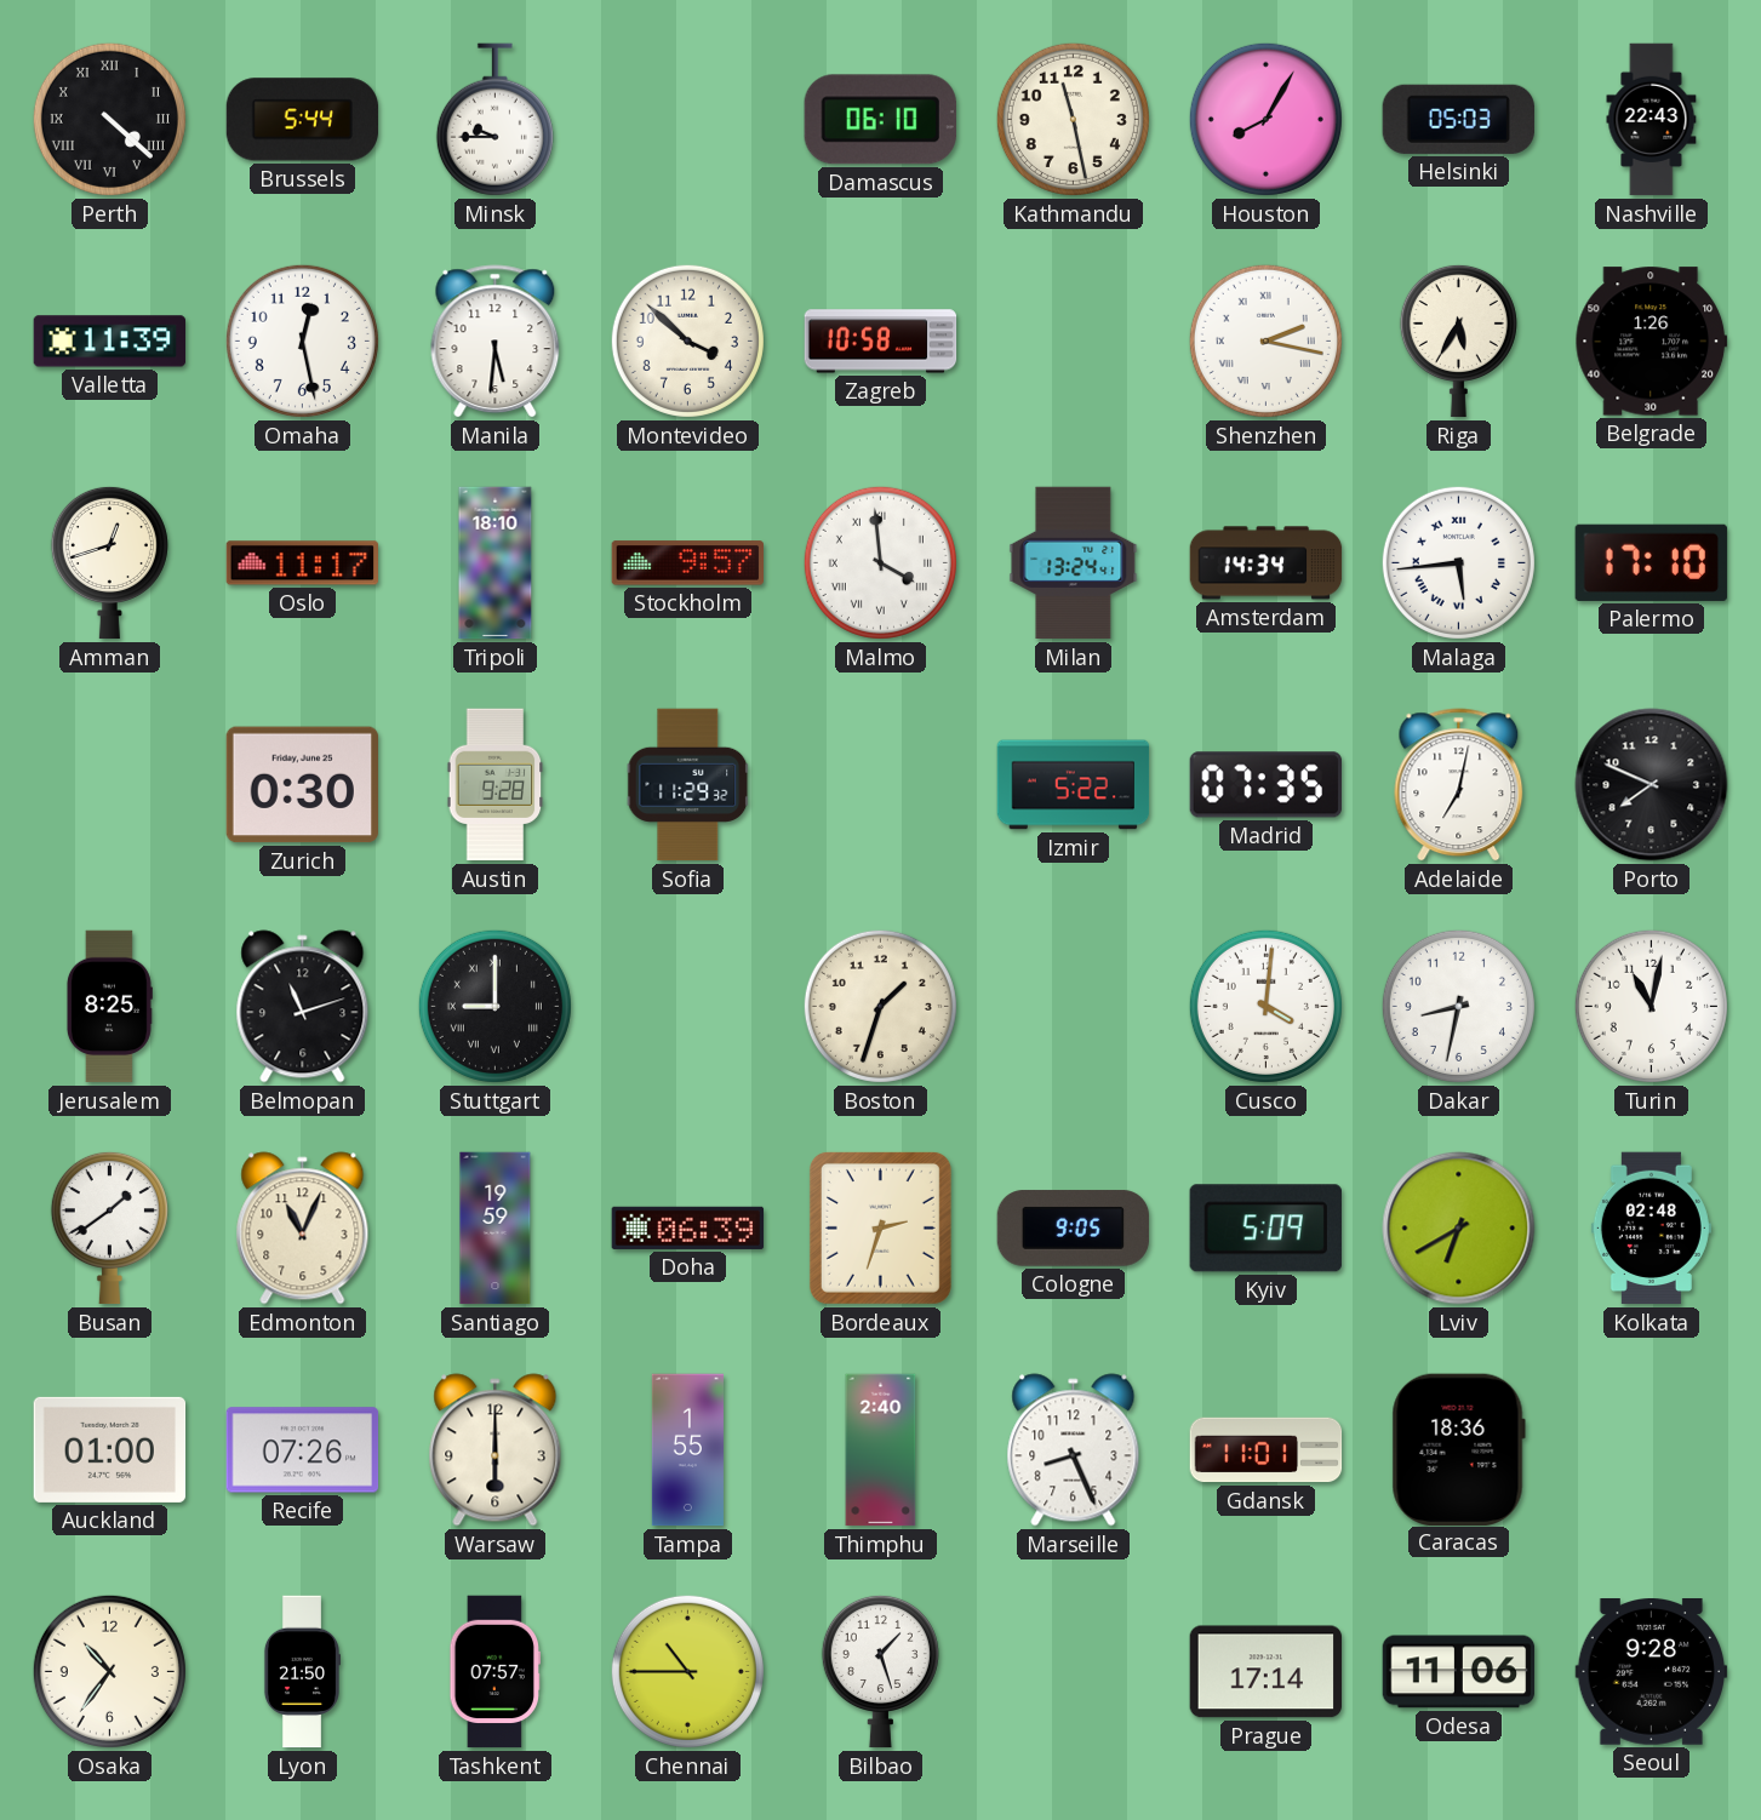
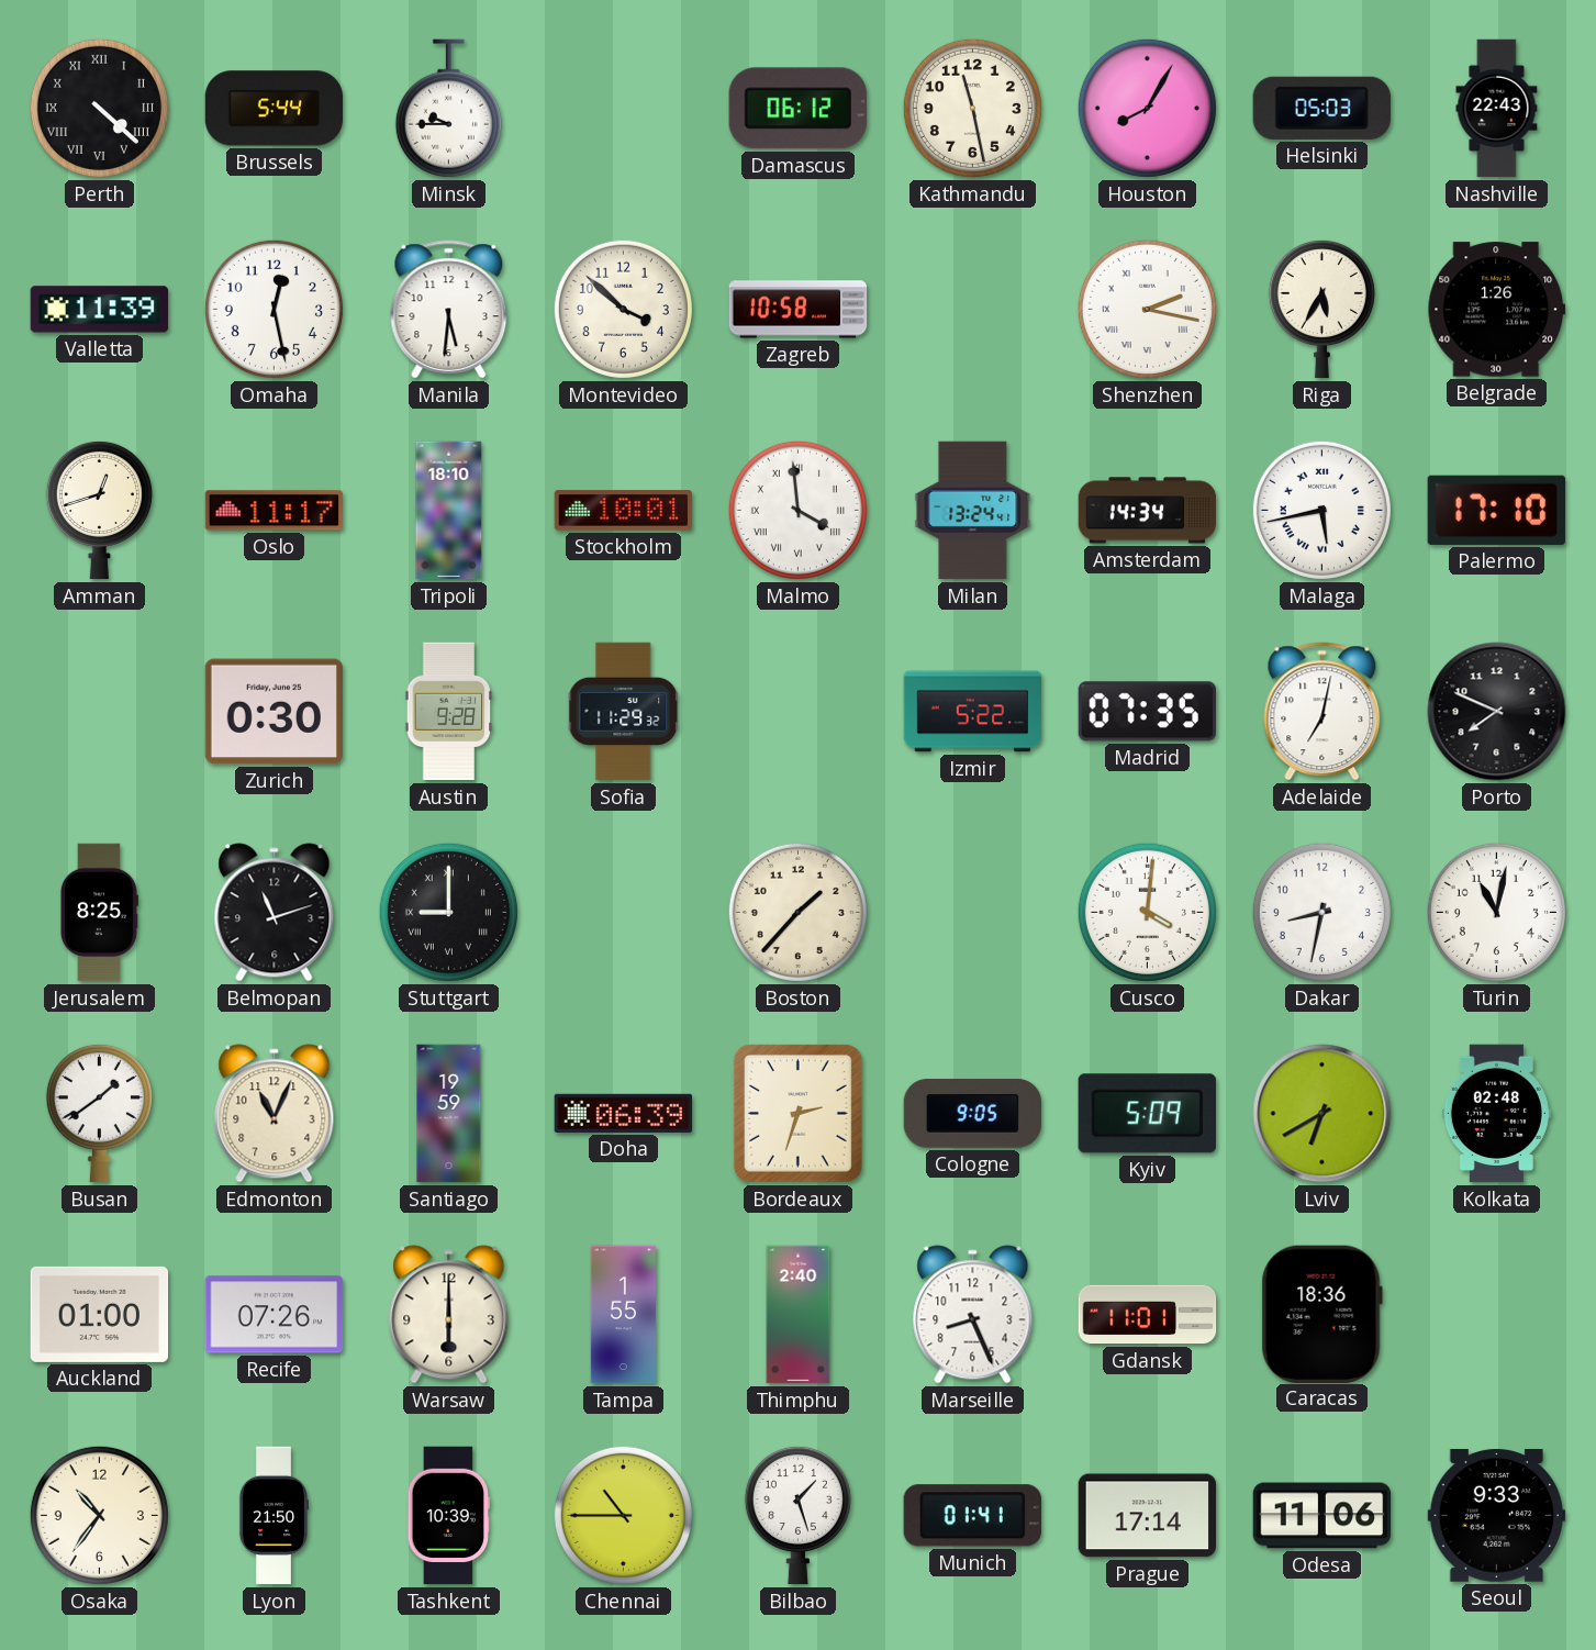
Damascus: 06:10 -> 06:12 (797, 109)
Stockholm: 9:57 -> 10:01 (624, 511)
Malaga: 5:44 -> 5:43 (1321, 510)
Boston: 1:33 -> 1:37 (797, 912)
Tashkent: 07:57 -> 10:39 (449, 1516)
Munich: none -> 01:41 (972, 1516)
Seoul: 9:28 -> 9:33 (1497, 1516)
